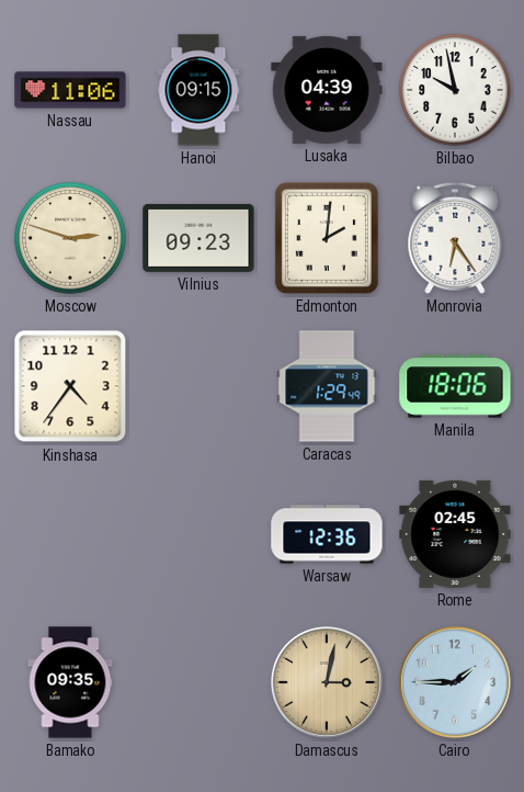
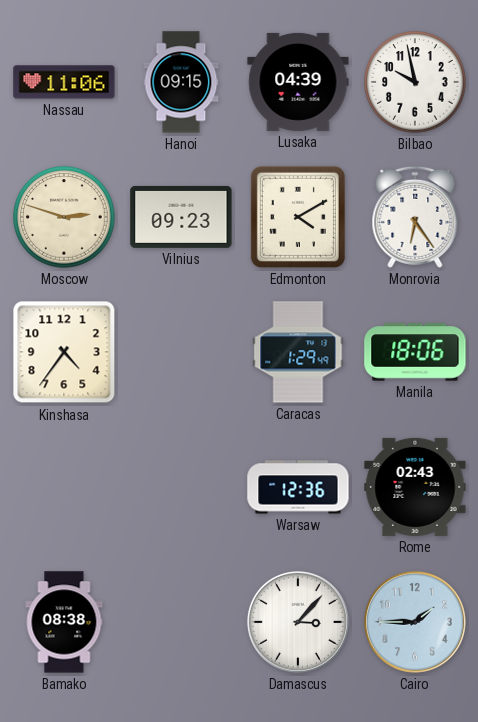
Edmonton: 2:01 -> 4:10 (298, 217)
Rome: 02:45 -> 02:43 (415, 487)
Bamako: 09:35 -> 08:38 (64, 622)
Damascus: 3:02 -> 3:07 (298, 622)
Damascus dial: champagne -> white (298, 622)
